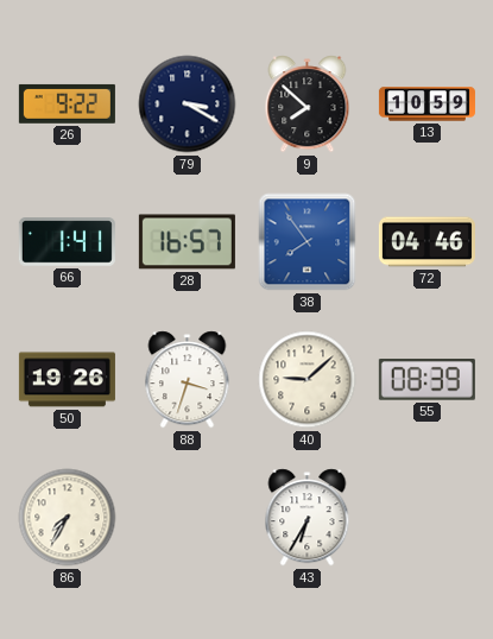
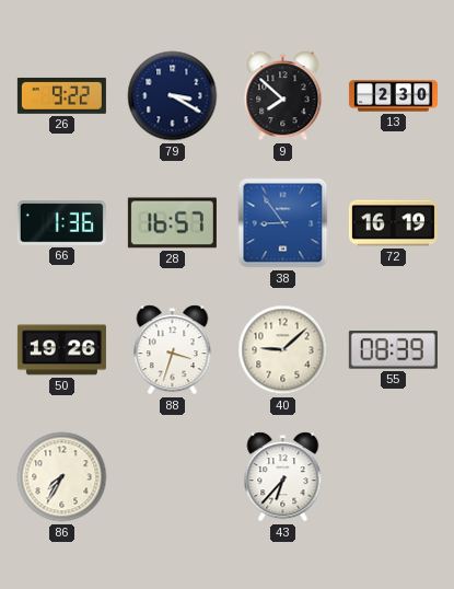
13: 10:59 -> 2:30 (393, 96)
66: 1:41 -> 1:36 (61, 223)
38: 7:54 -> 8:54 (283, 223)
72: 04:46 -> 16:19 (393, 223)
43: 6:35 -> 6:37 (283, 477)
